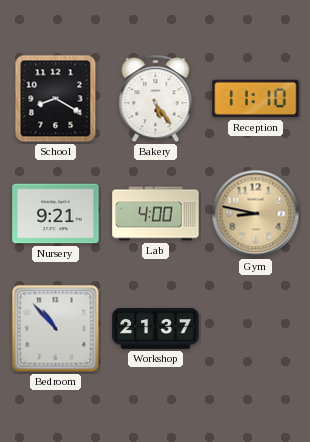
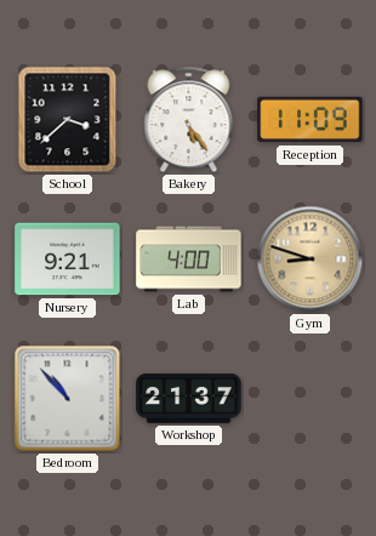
School: 8:20 -> 3:38 (68, 120)
Reception: 11:10 -> 11:09 (311, 120)
Gym: 8:47 -> 8:48 (311, 260)
